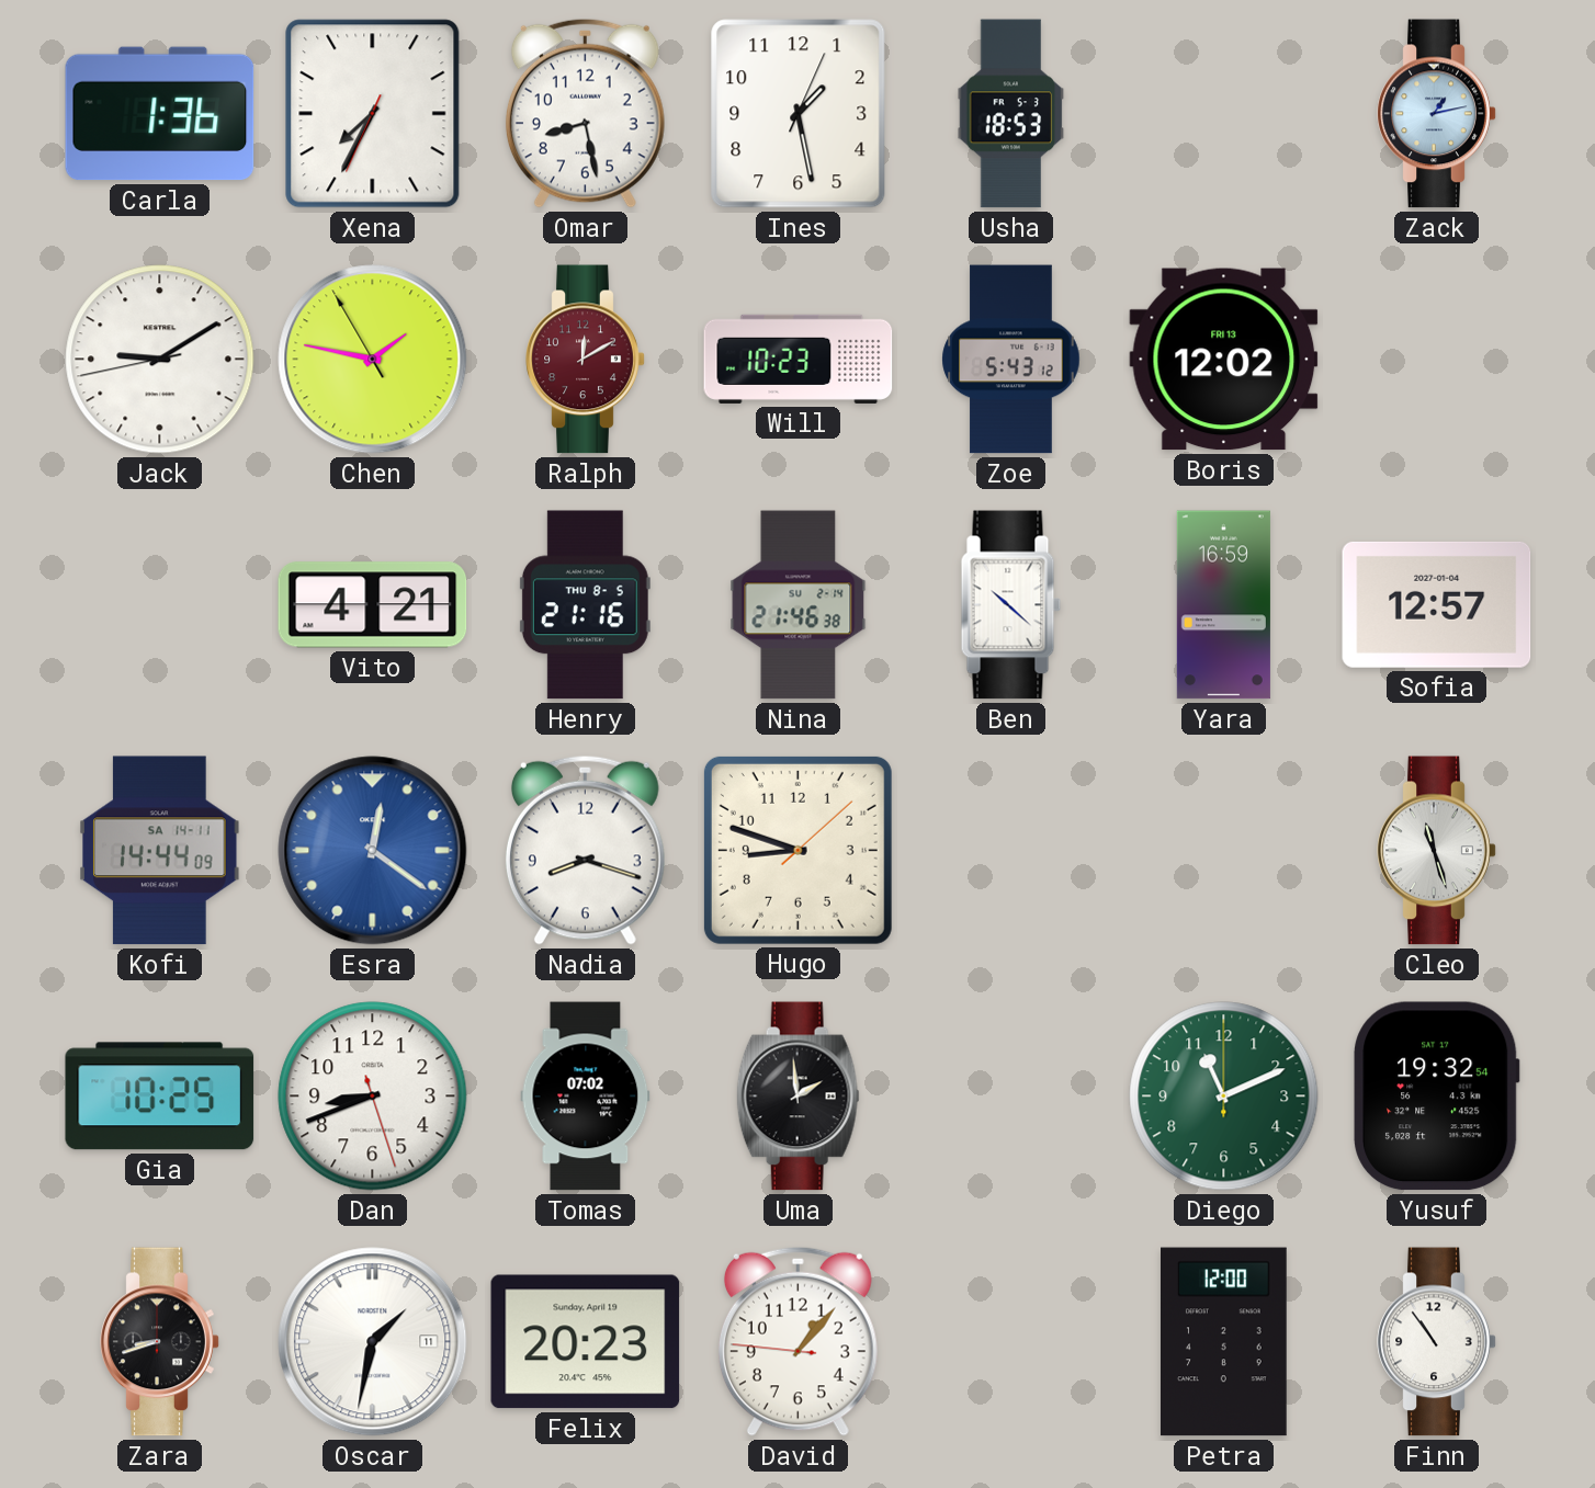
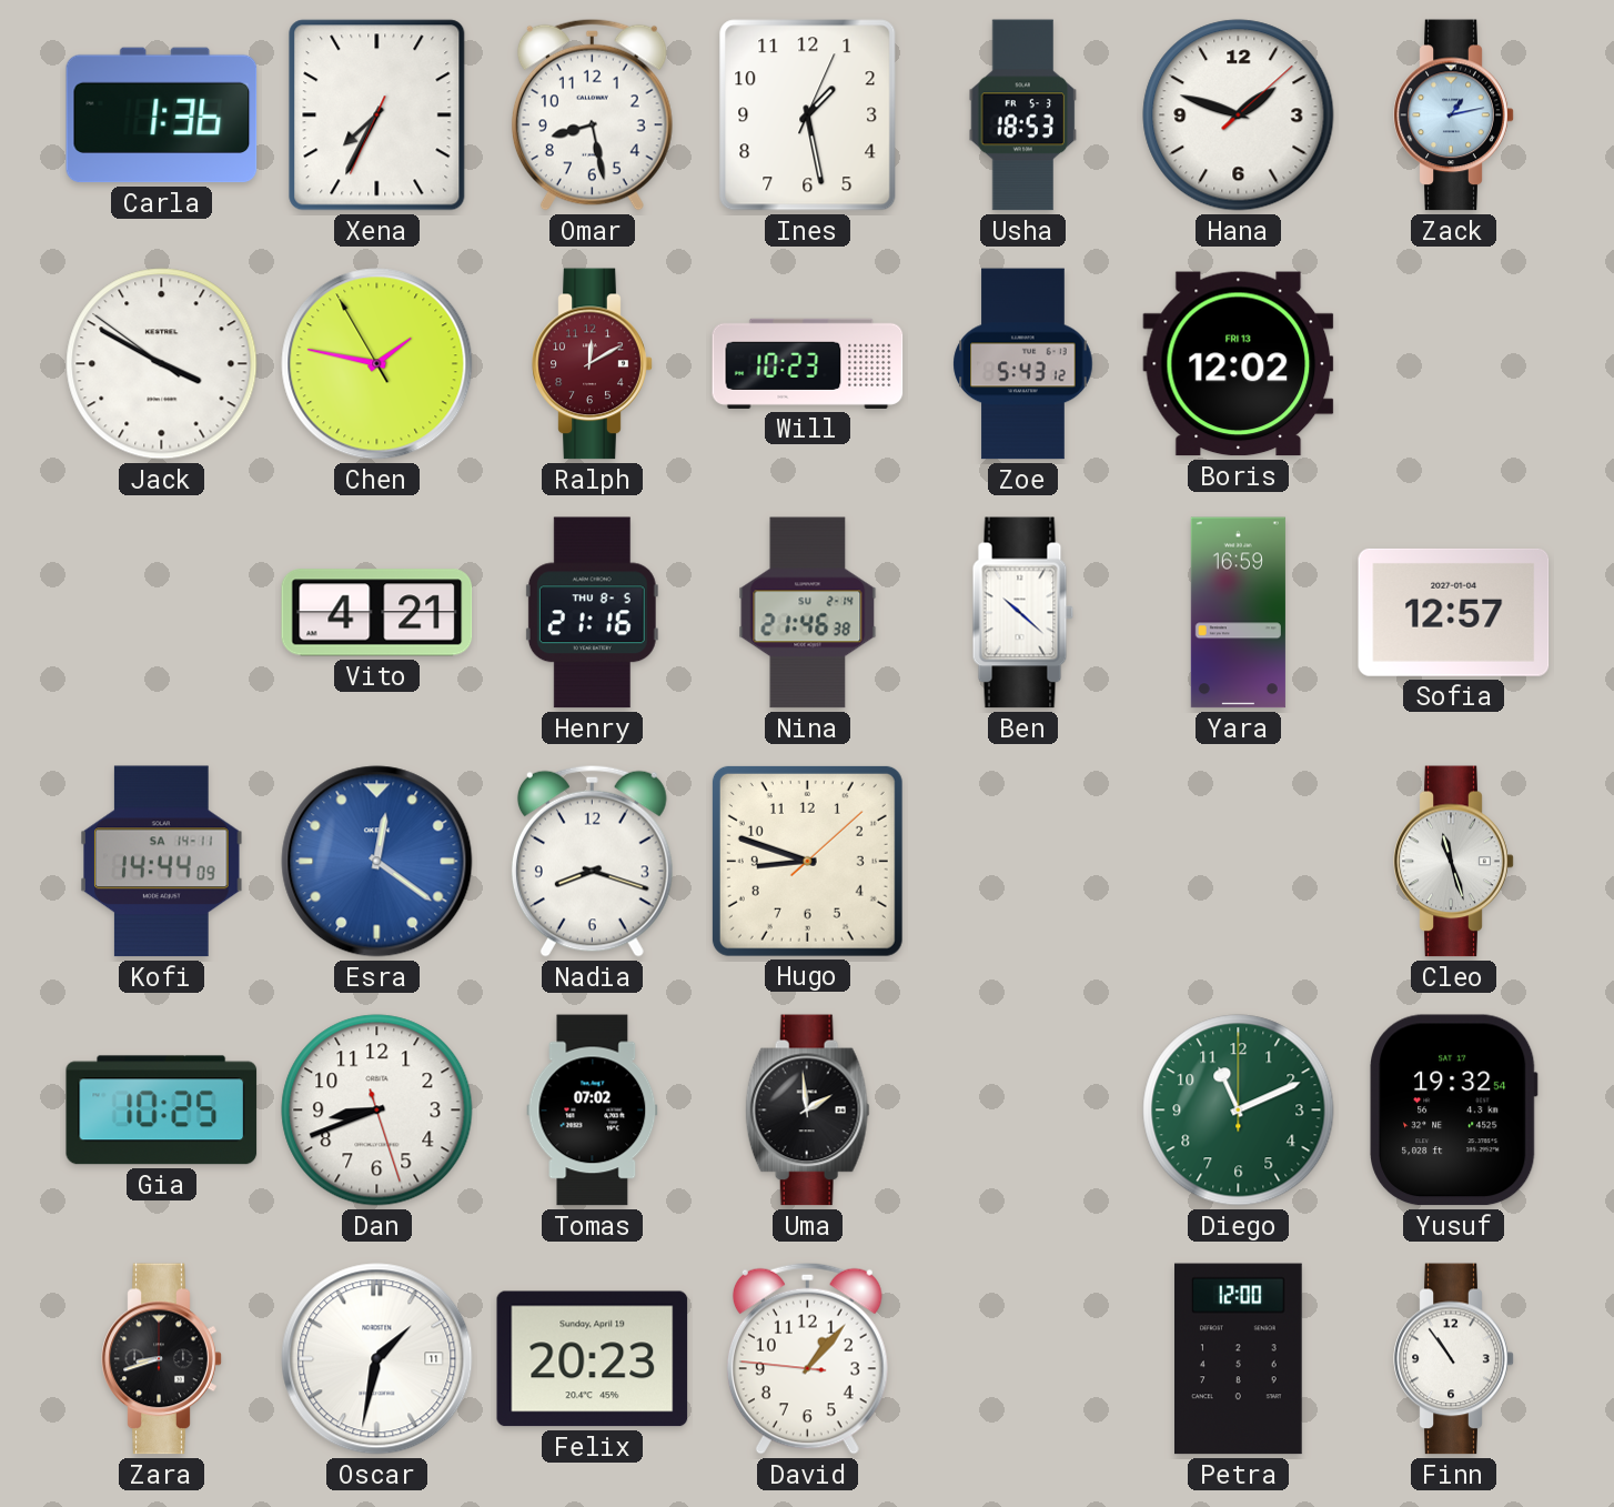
Hana: none -> 1:48 (1239, 115)
Jack: 9:09 -> 3:49 (162, 364)
